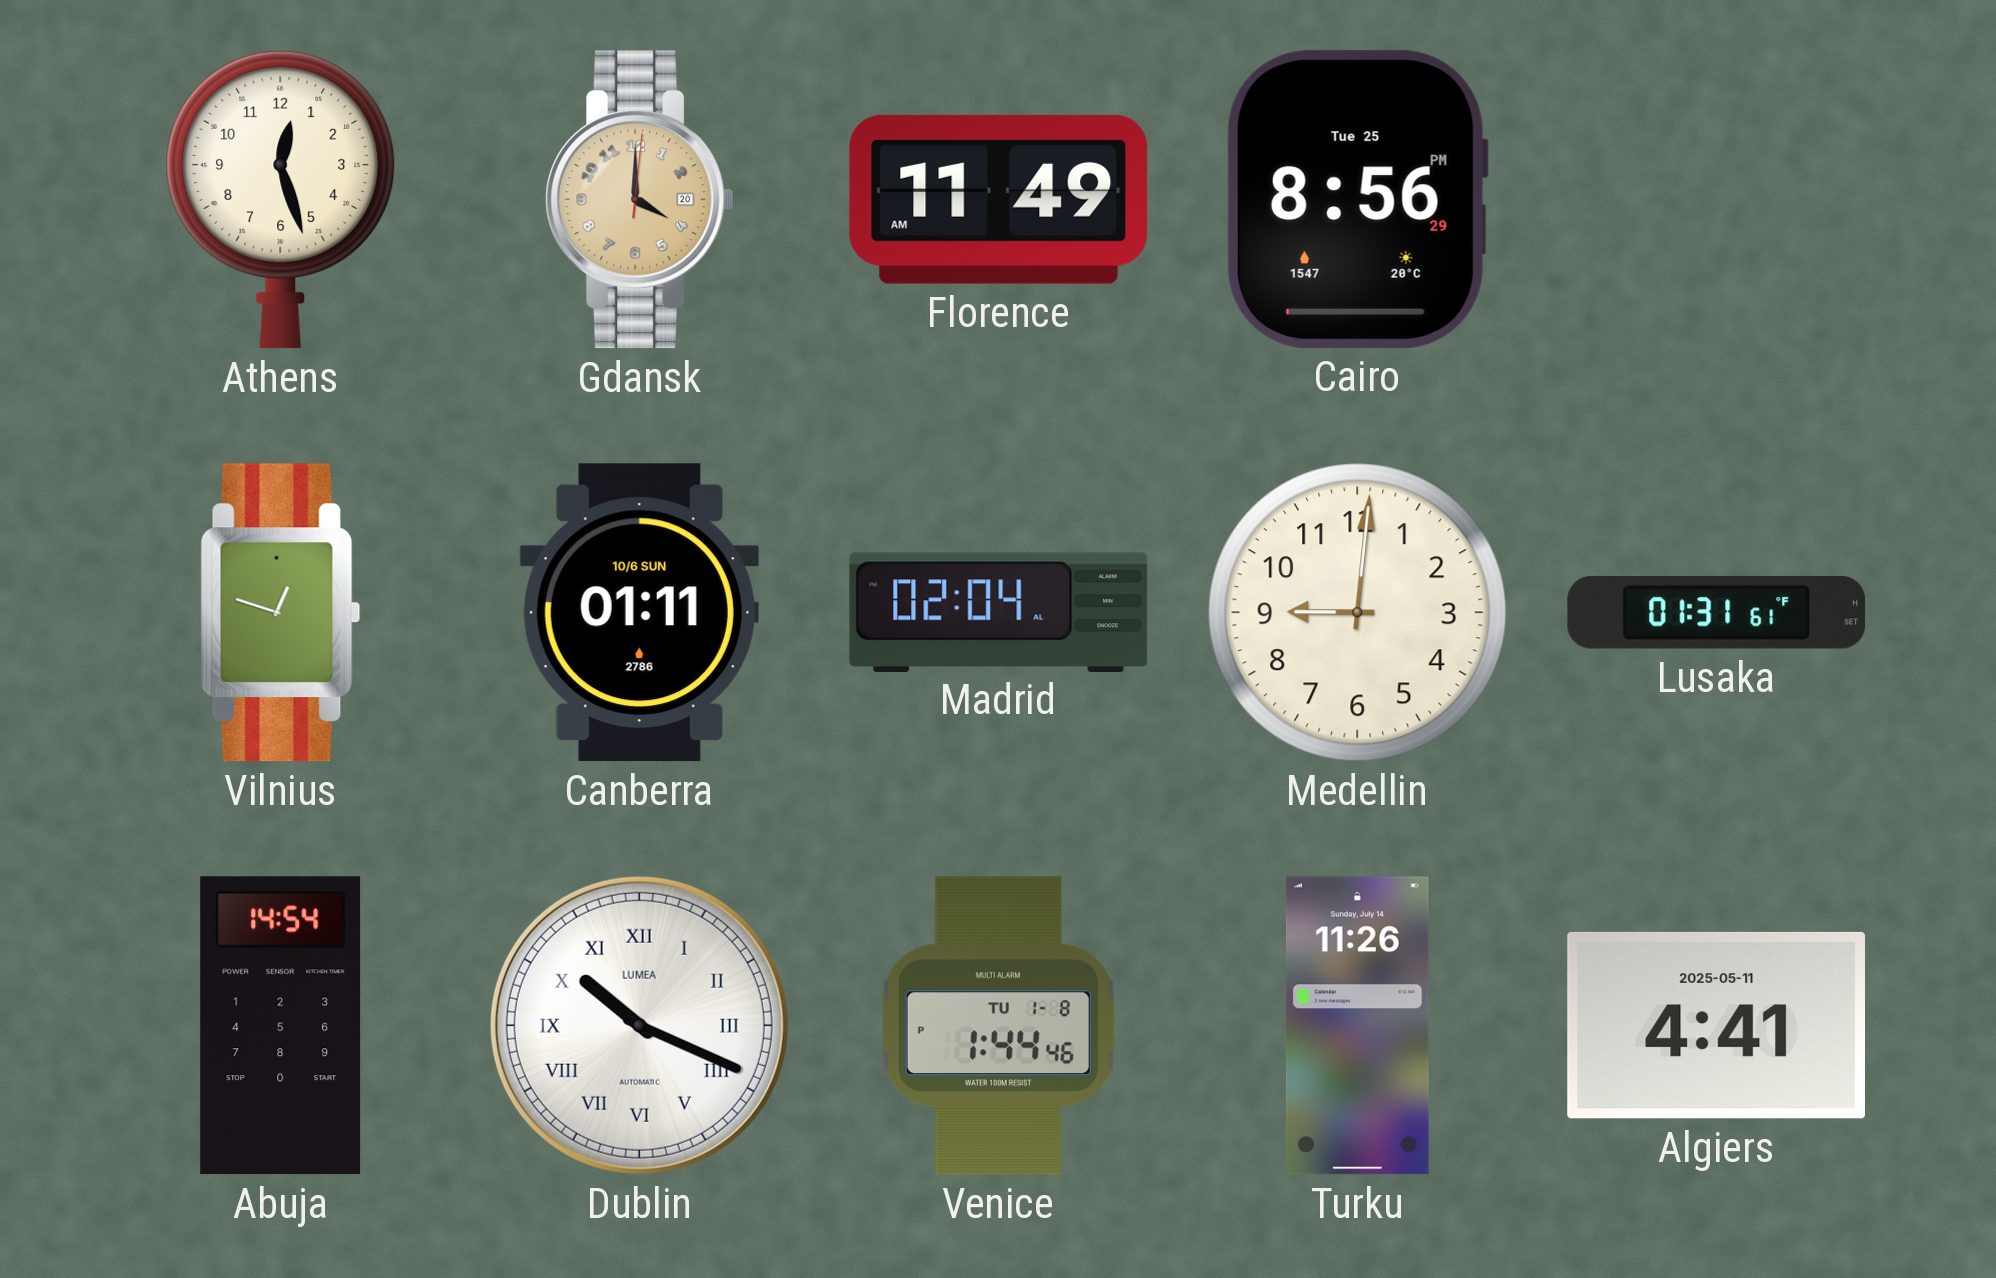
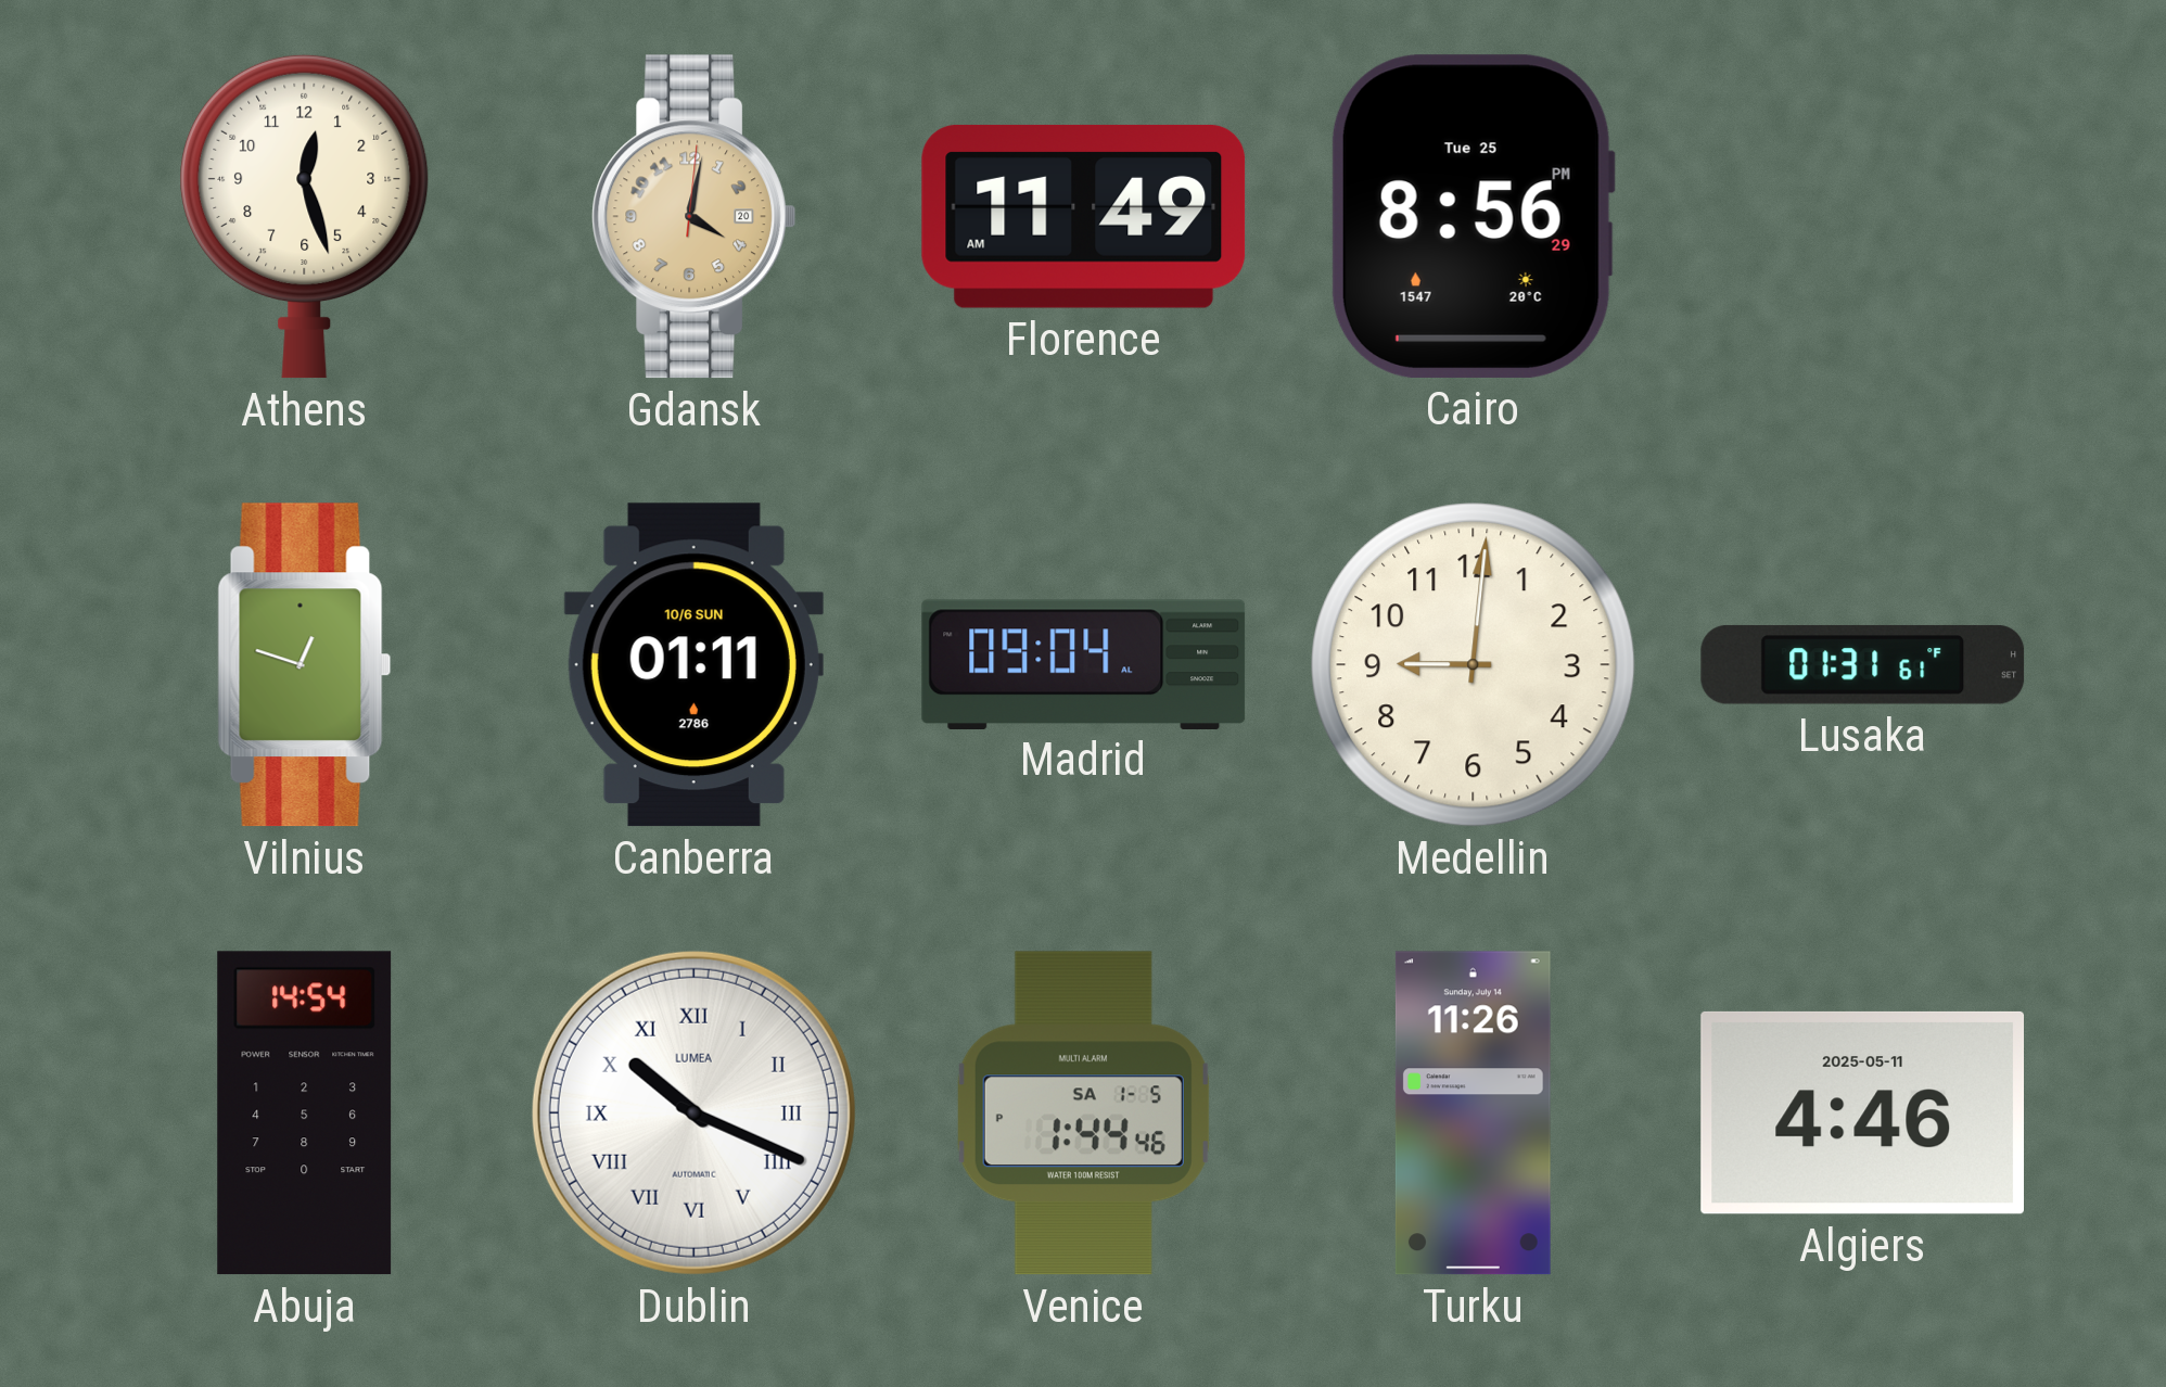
Gdansk: 4:00 -> 4:02 (695, 217)
Madrid: 02:04 -> 09:04 (1084, 664)
Venice date: TU 1-8 -> SA 1-5 (1083, 1114)
Algiers: 4:41 -> 4:46 (1862, 1112)
